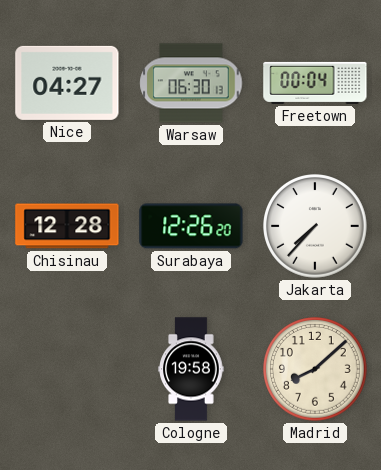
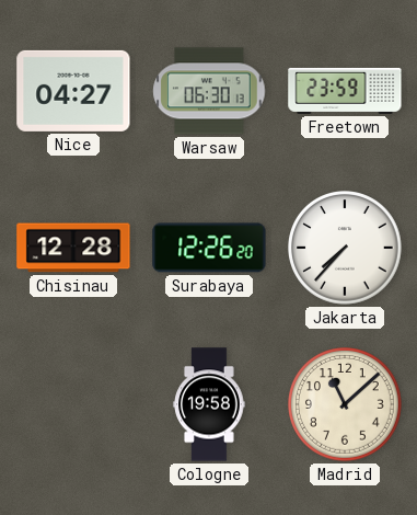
Freetown: 00:04 -> 23:59 (345, 91)
Madrid: 8:08 -> 11:08 (346, 405)
